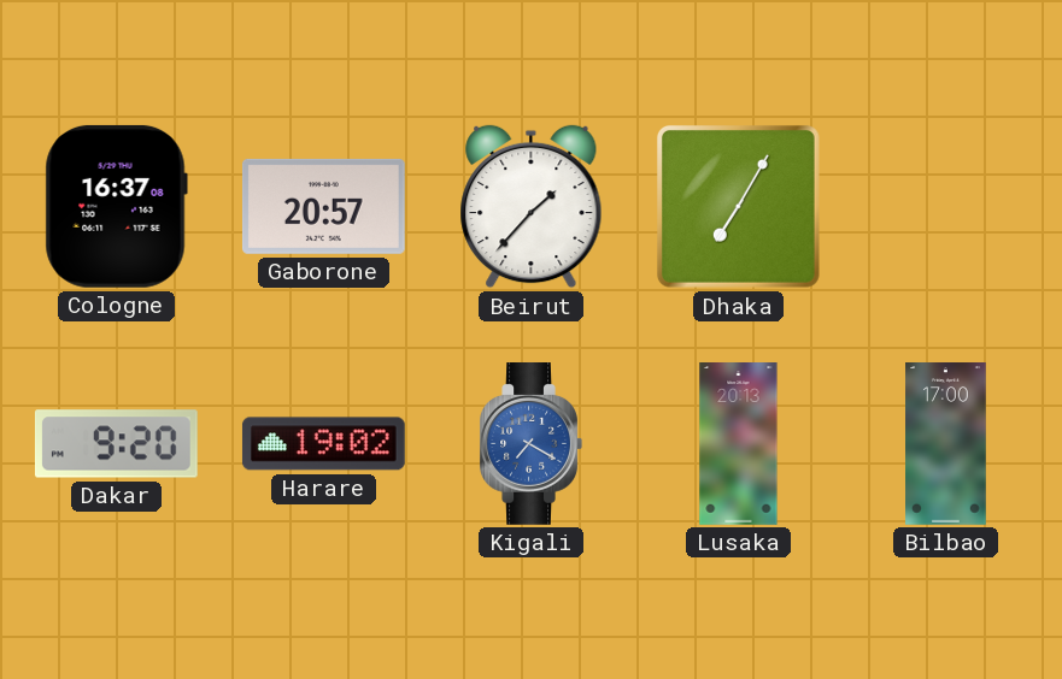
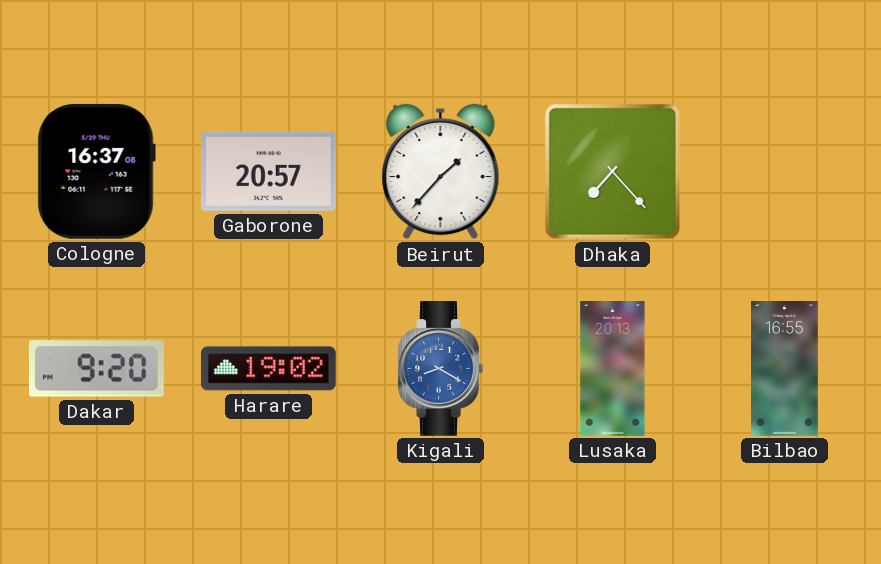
Dhaka: 7:05 -> 7:23 (612, 171)
Kigali: 7:20 -> 8:20 (440, 369)
Bilbao: 17:00 -> 16:55 (785, 369)
